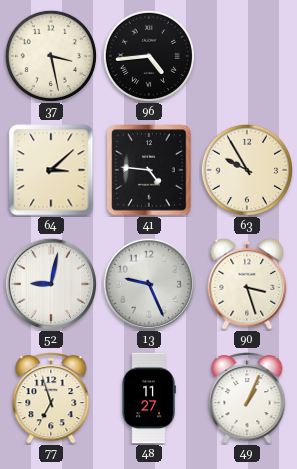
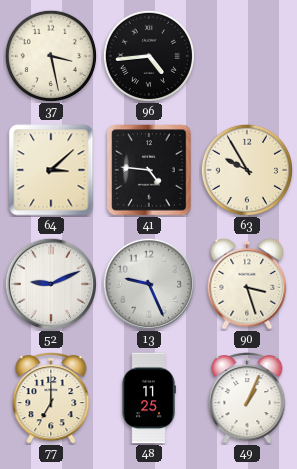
52: 9:02 -> 9:11 (50, 283)
77: 6:57 -> 7:00 (51, 398)
48: 11:27 -> 11:25 (149, 398)
